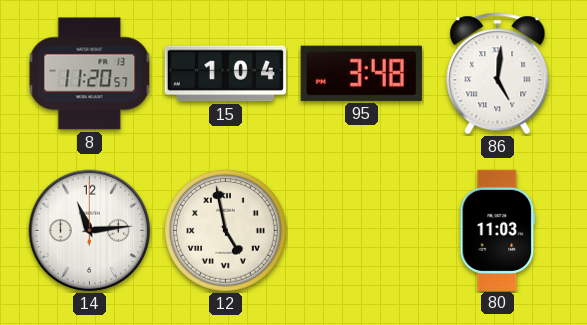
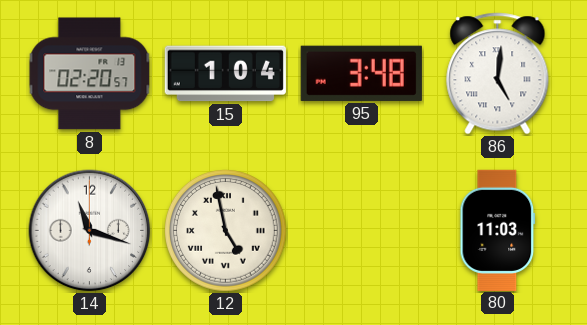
8: 11:20 -> 02:20 (90, 74)
14: 11:14 -> 11:18 (90, 231)
